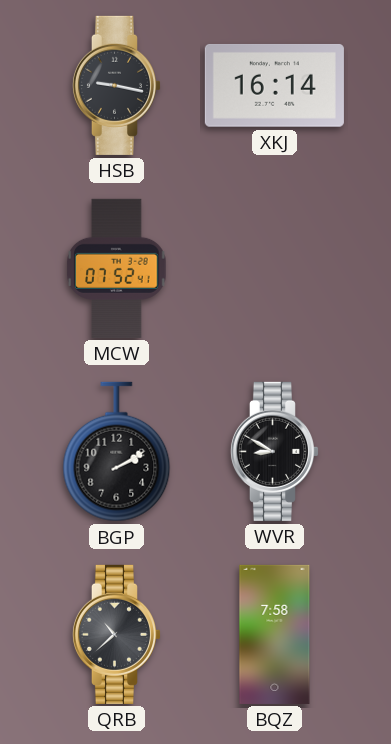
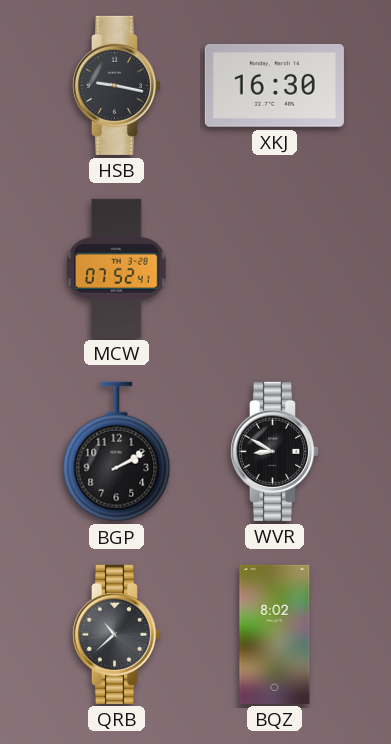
XKJ: 16:14 -> 16:30 (274, 85)
BQZ: 7:58 -> 8:02 (275, 634)
